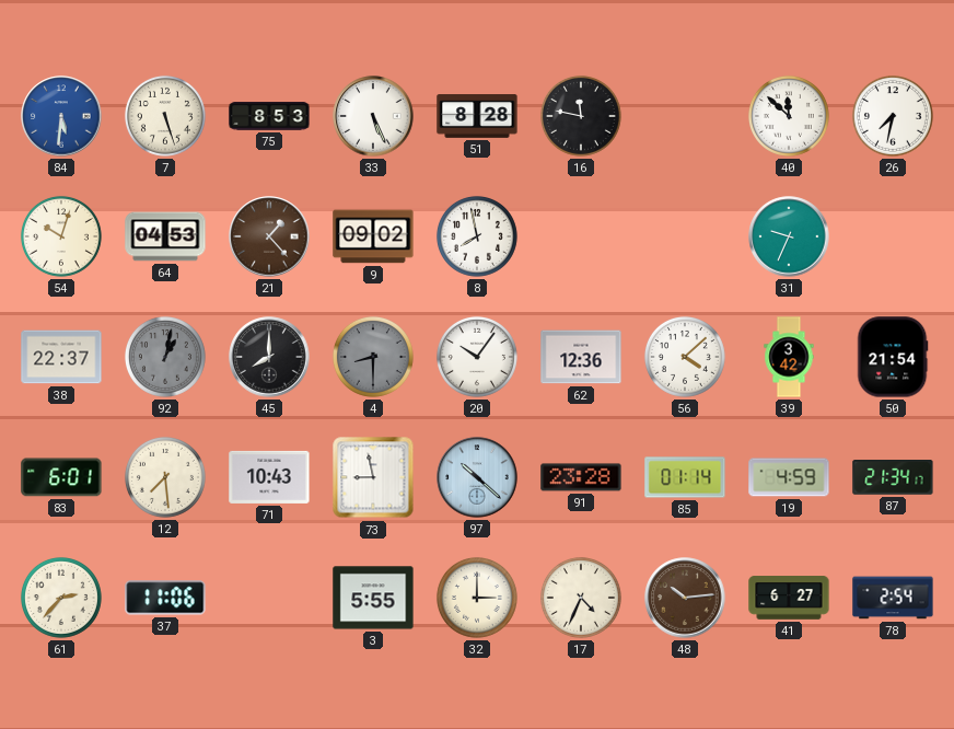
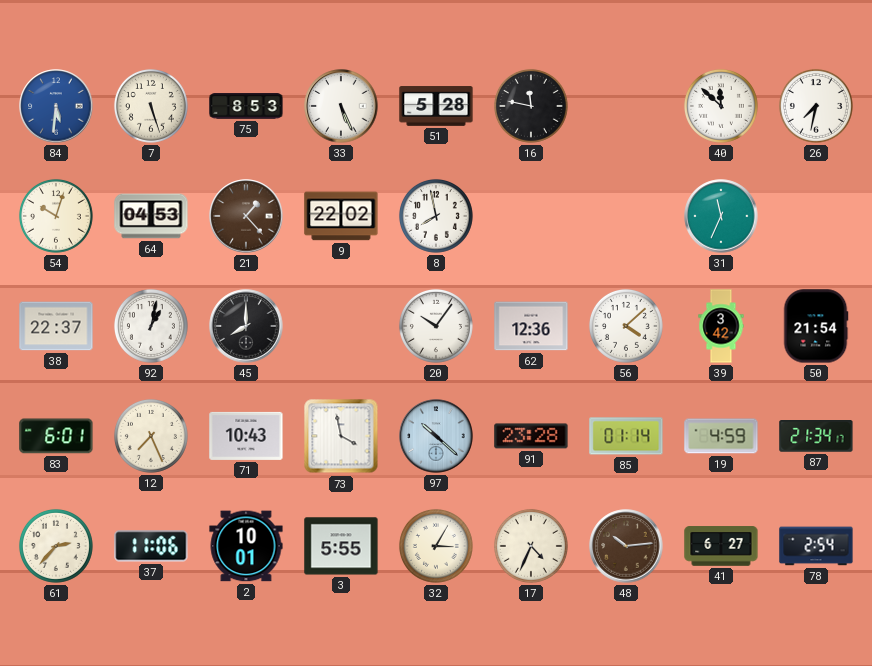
51: 8:28 -> 5:28 (436, 106)
9: 09:02 -> 22:02 (341, 216)
31: 9:34 -> 11:34 (721, 216)
92 dial: grey -> white (151, 326)
4: 8:30 -> none (373, 357)
12: 7:29 -> 7:26 (151, 436)
73: 8:58 -> 3:58 (341, 436)
2: none -> 10:01 (246, 546)
32: 3:00 -> 3:05 (436, 546)
